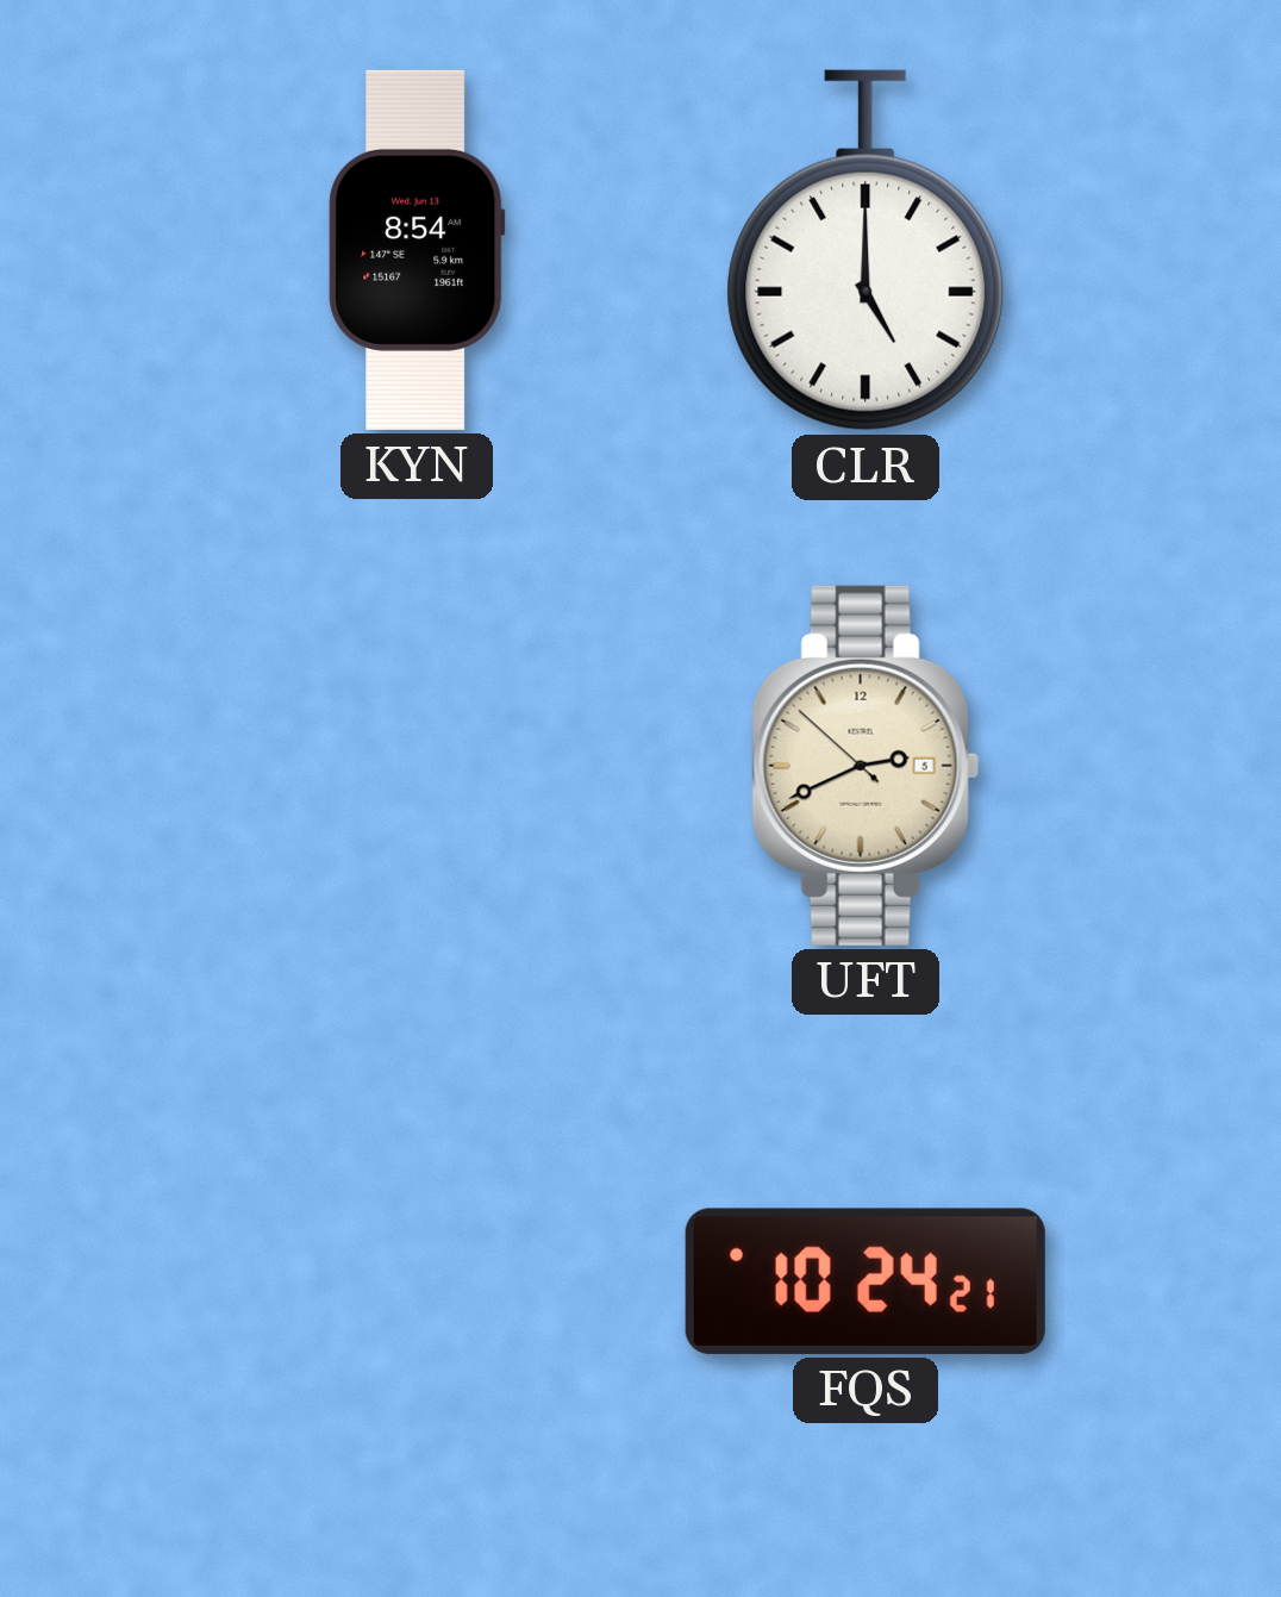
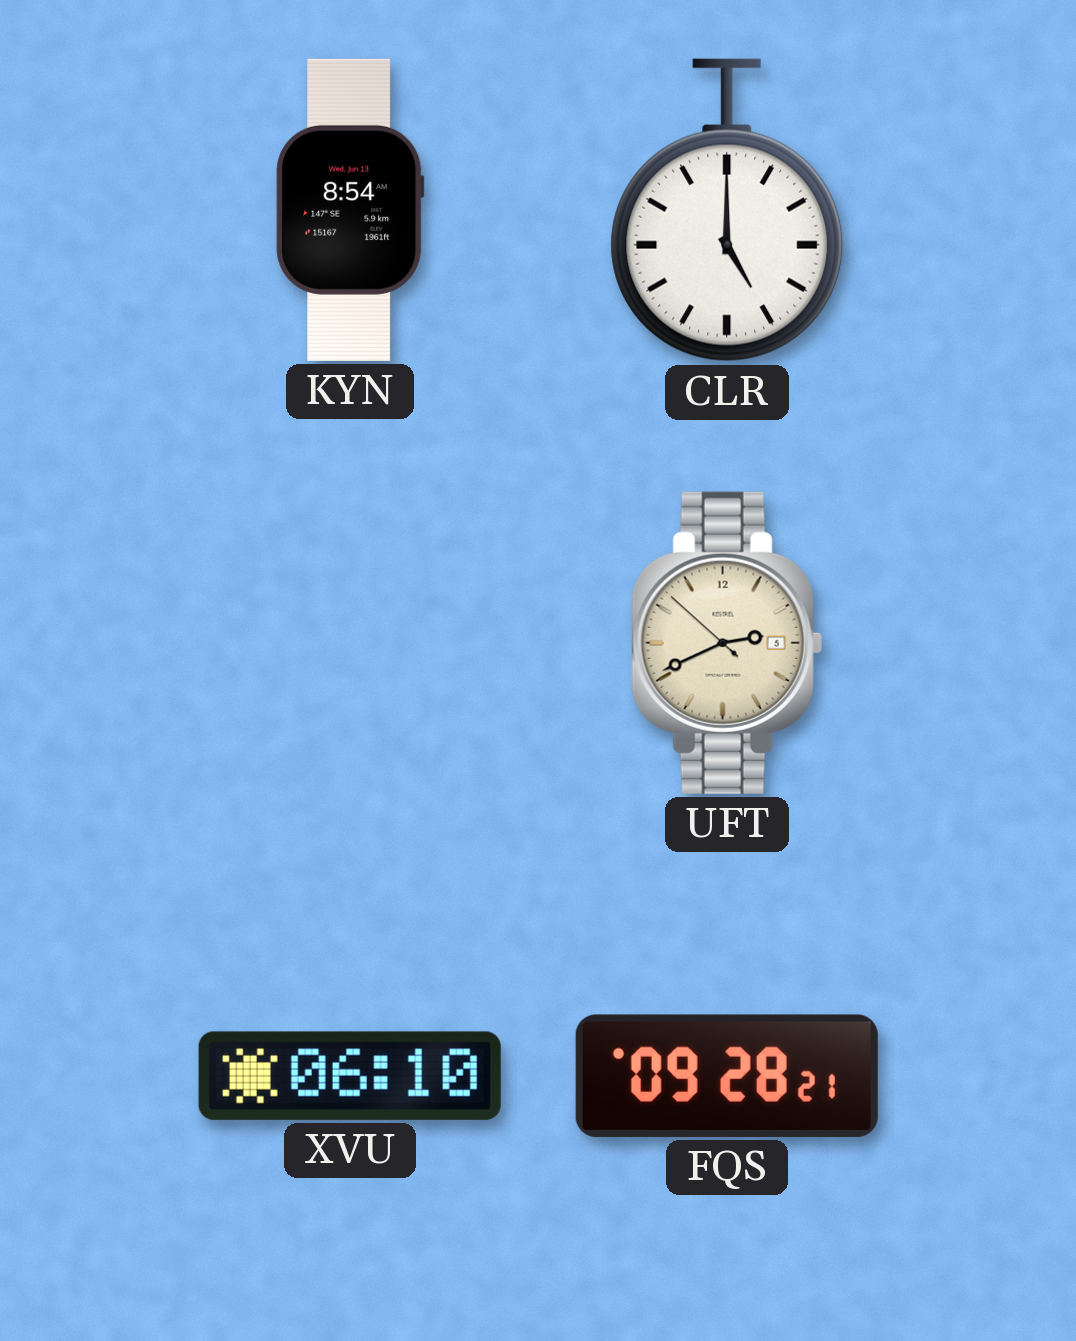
XVU: none -> 06:10 (350, 1076)
FQS: 10:24 -> 09:28 (727, 1076)
